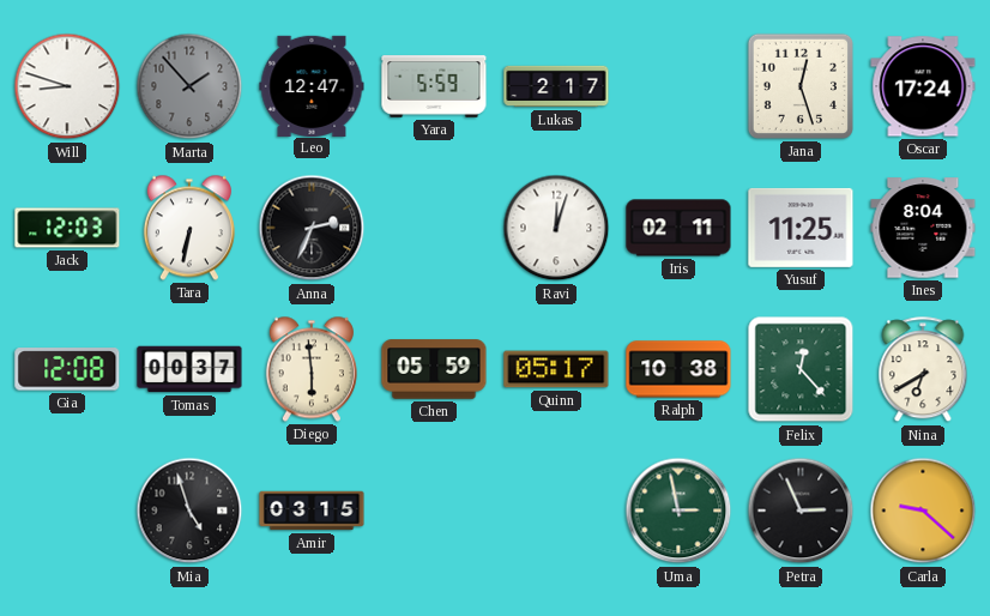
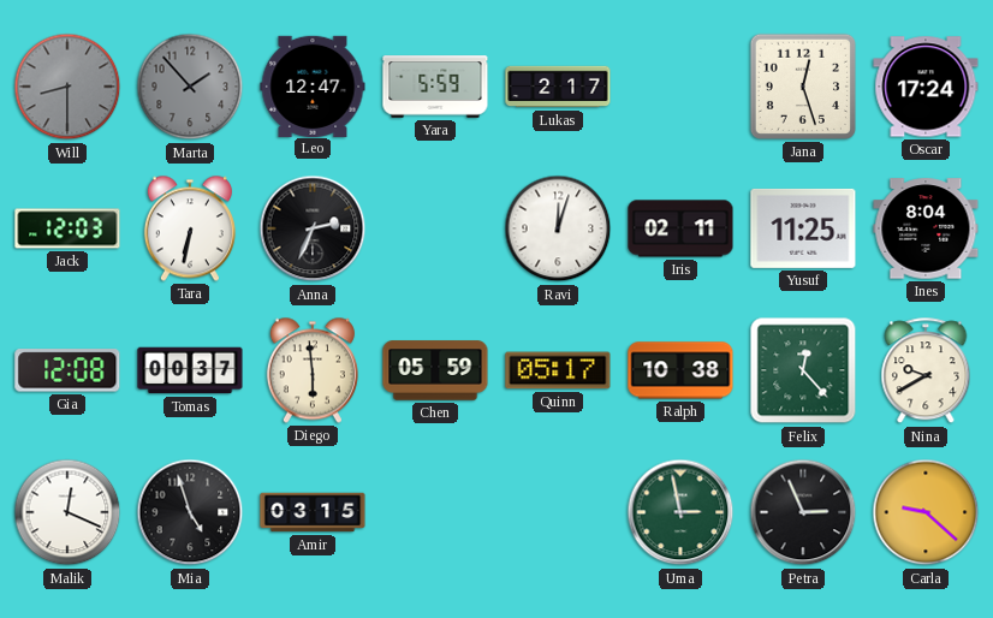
Will: 8:48 -> 8:30 (67, 87)
Will dial: white -> grey (67, 87)
Nina: 6:40 -> 9:40 (926, 372)
Malik: none -> 12:19 (67, 512)
